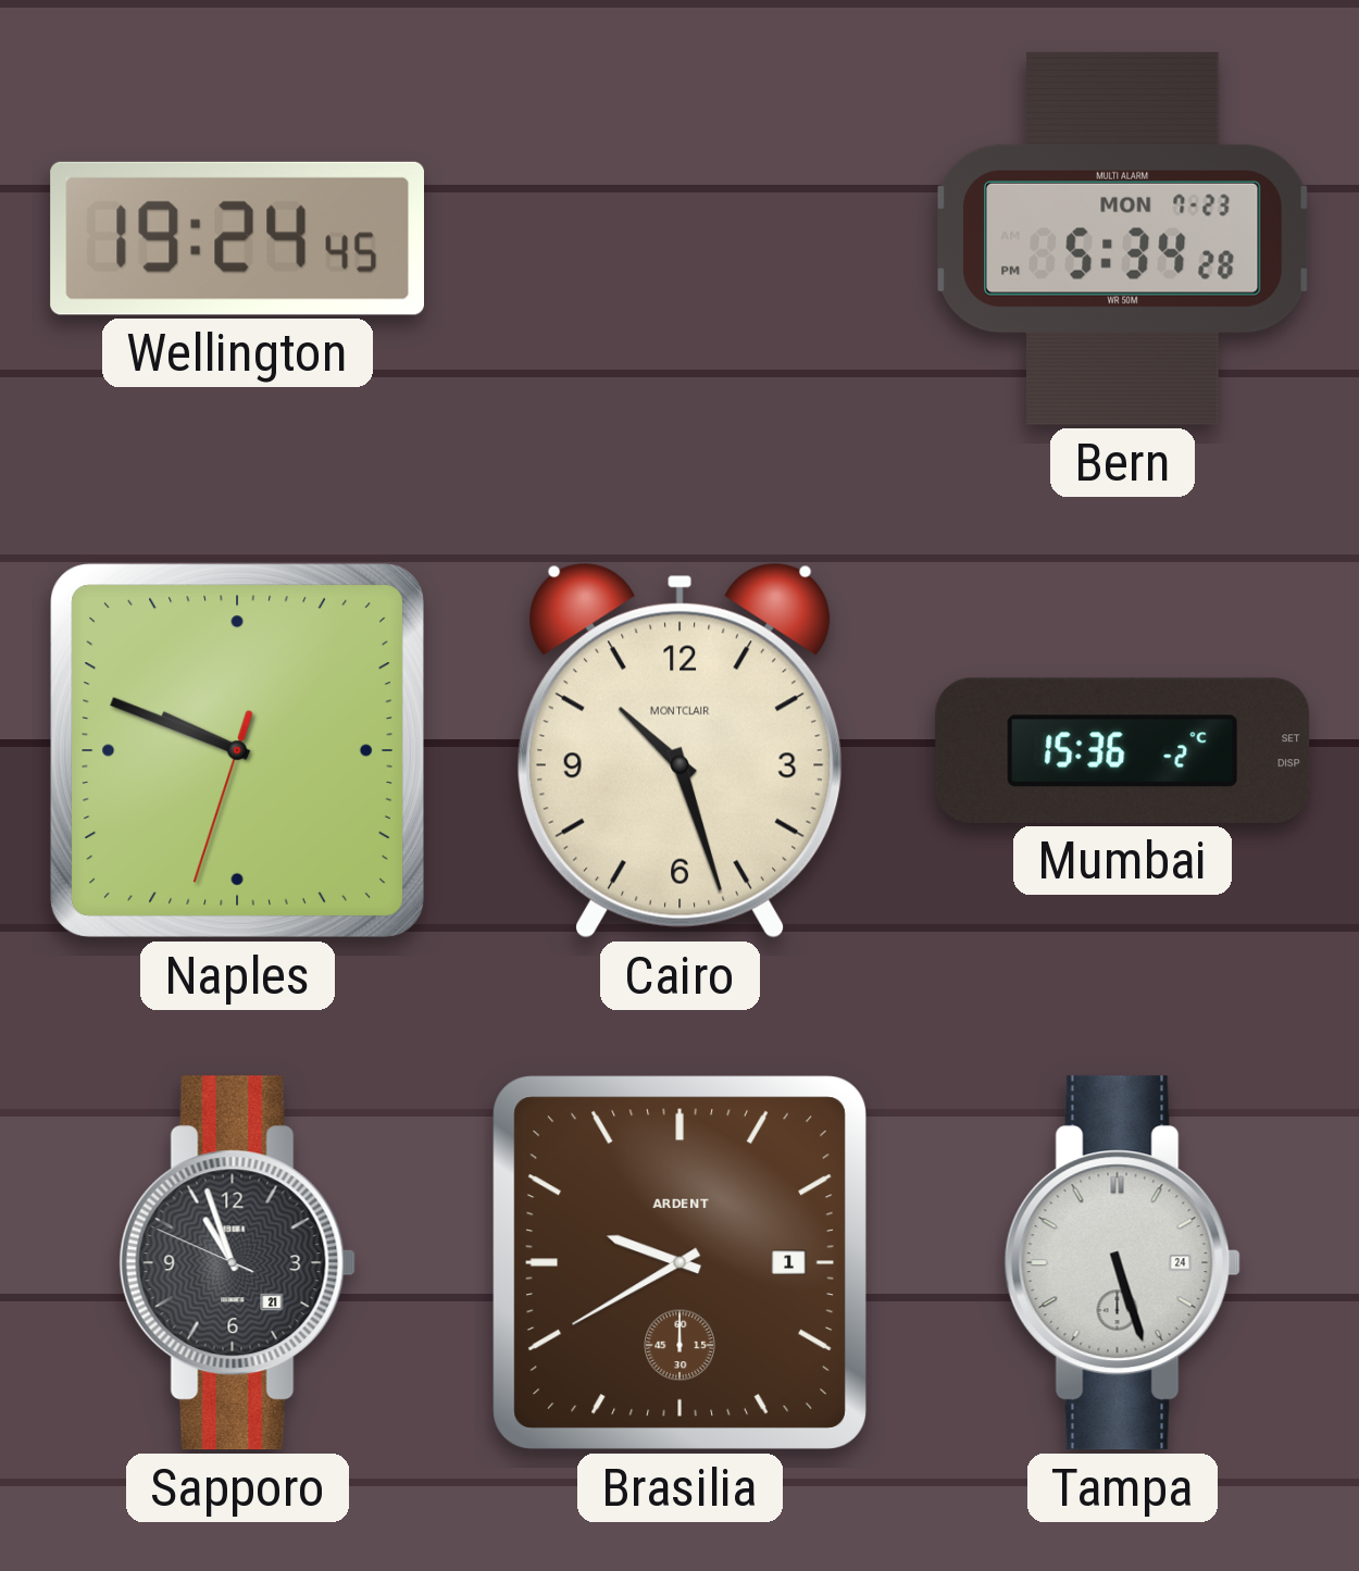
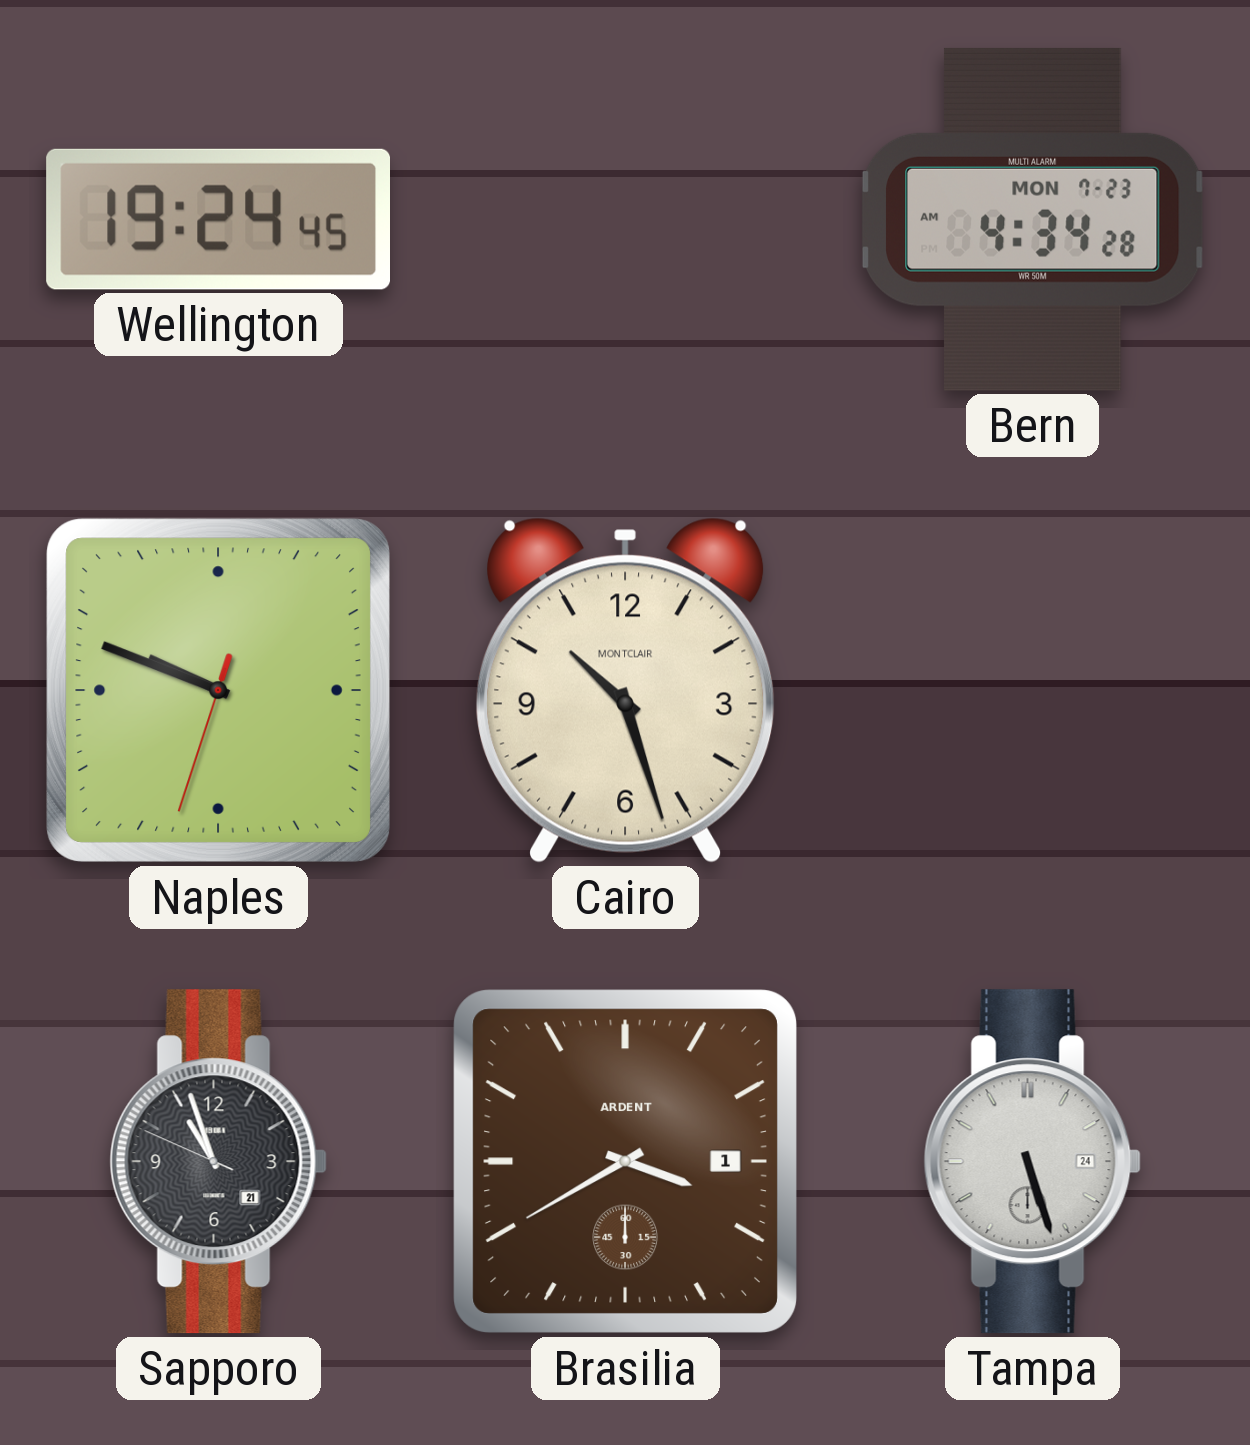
Bern: 5:34 -> 4:34 (1032, 219)
Mumbai: 15:36 -> none (1123, 750)
Brasilia: 9:40 -> 3:40 (625, 1161)
